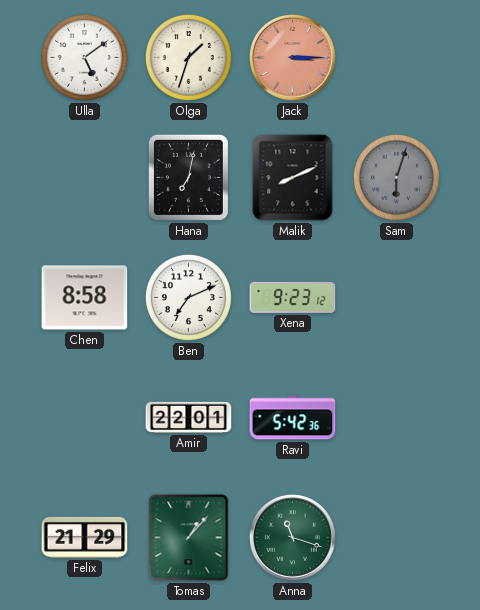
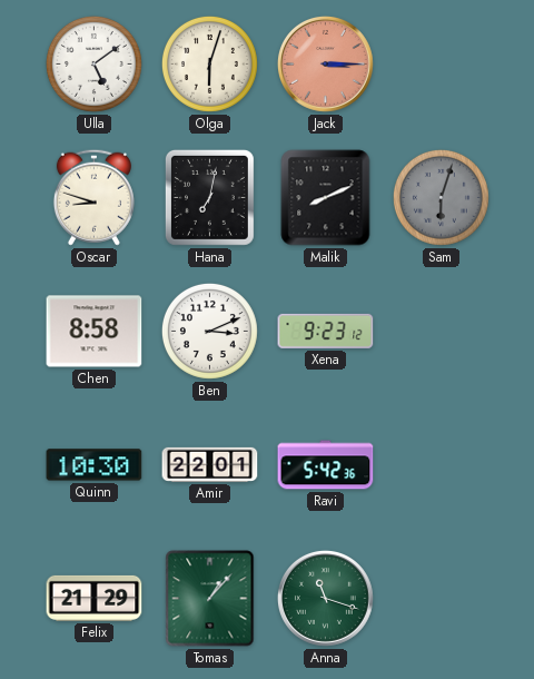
Olga: 1:33 -> 6:03 (209, 63)
Oscar: none -> 8:48 (93, 197)
Ben: 7:11 -> 3:11 (209, 331)
Quinn: none -> 10:30 (95, 465)
